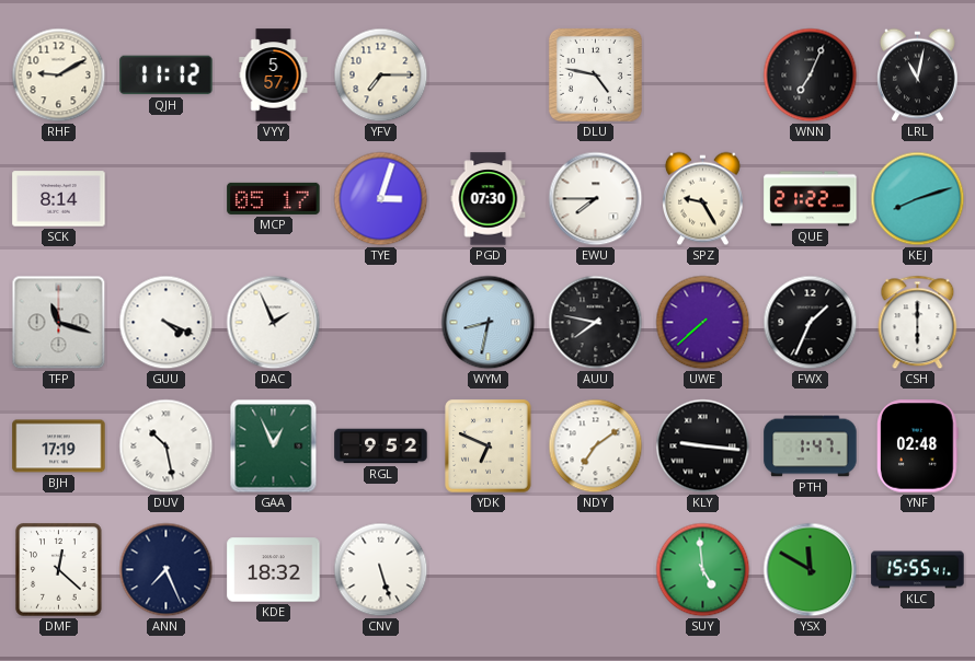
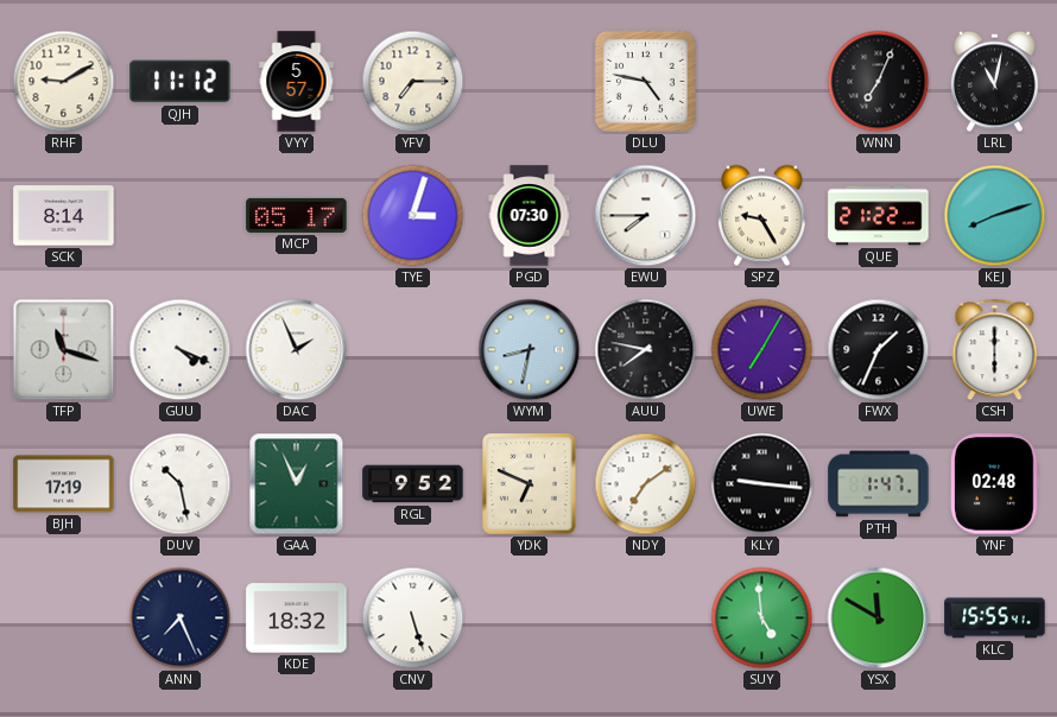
UWE: 7:38 -> 7:05 (762, 350)
DMF: 12:22 -> none (59, 570)
